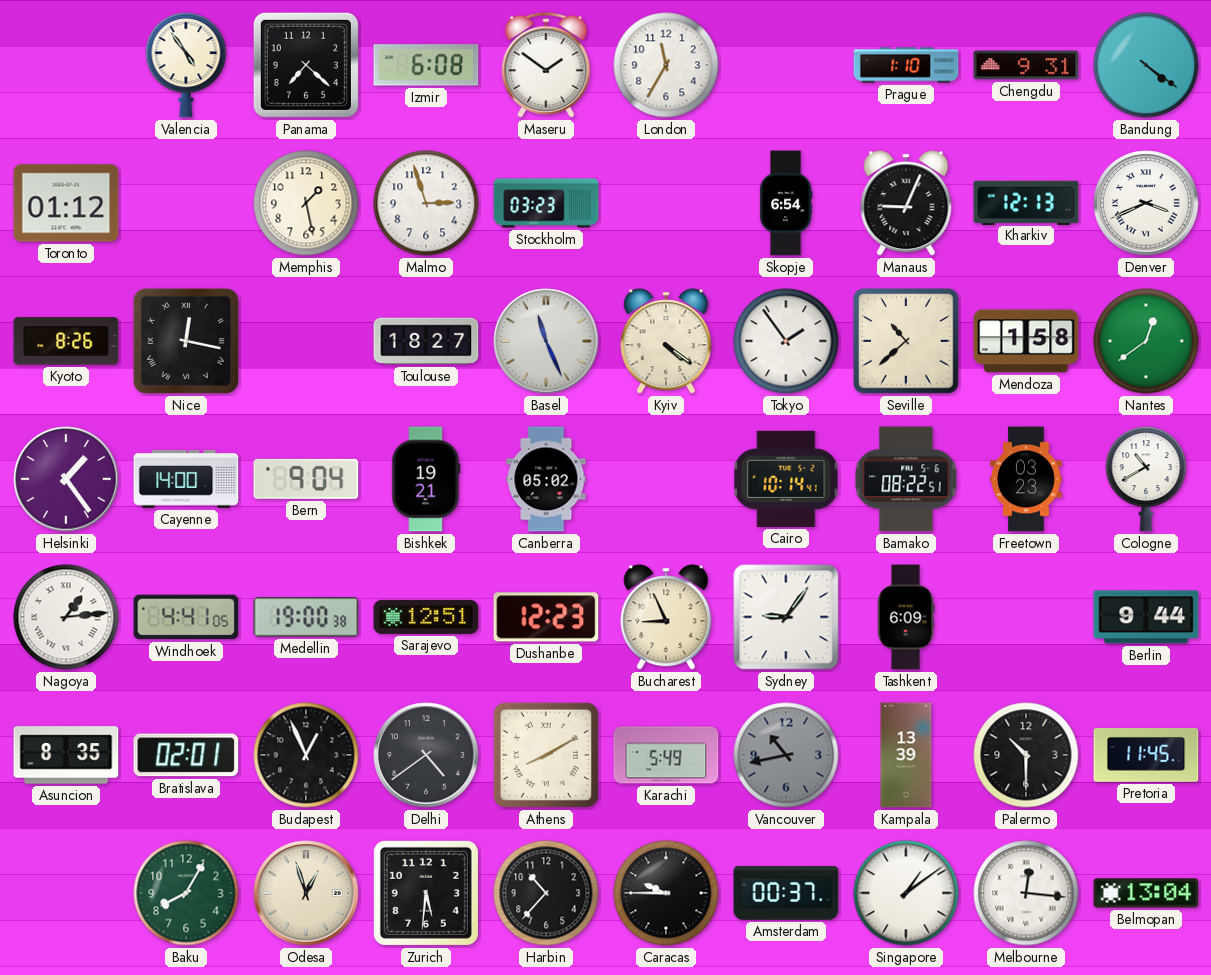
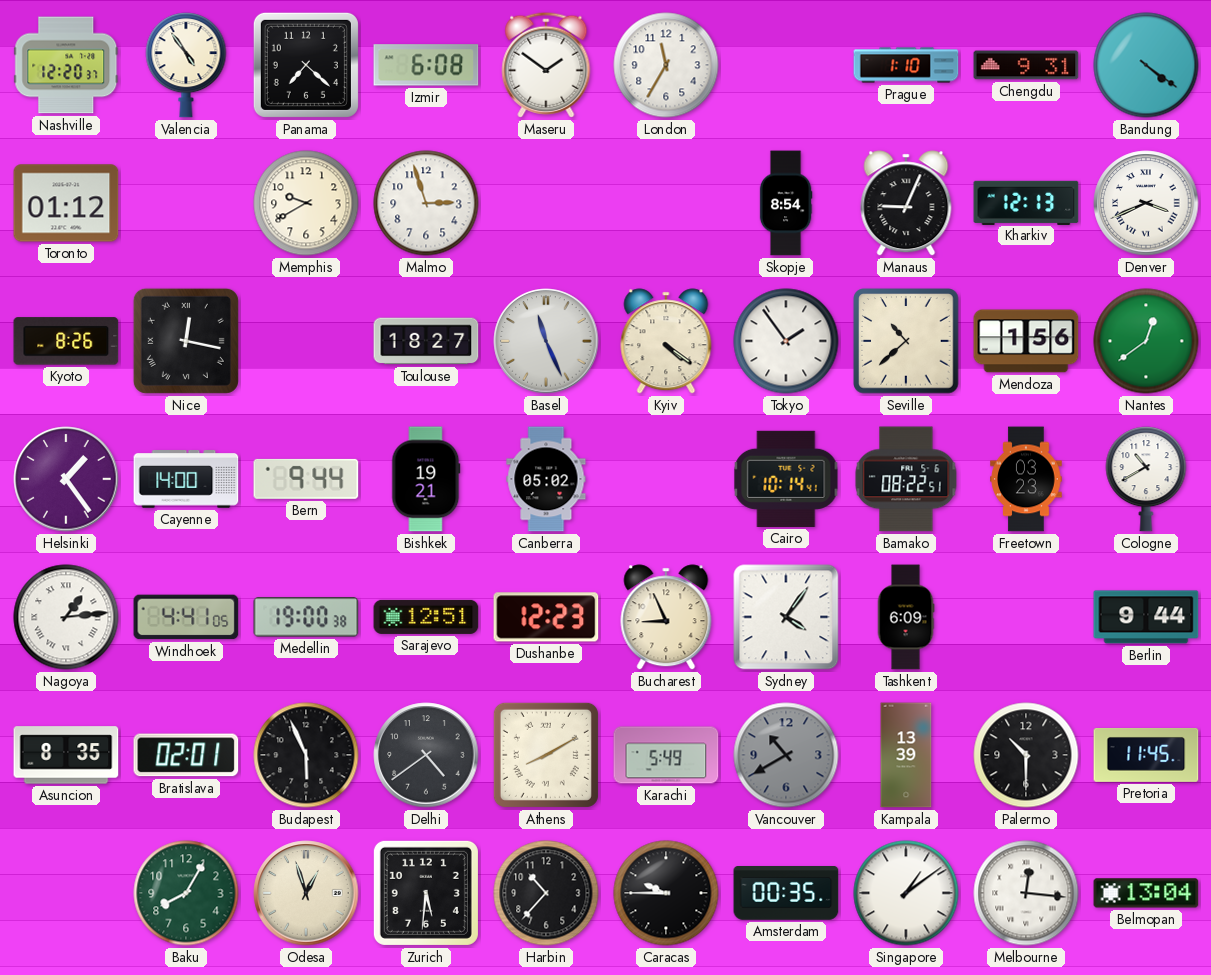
Nashville: none -> 12:20 (66, 65)
Memphis: 1:28 -> 9:40 (306, 203)
Stockholm: 03:23 -> none (546, 203)
Skopje: 6:54 -> 8:54 (786, 203)
Mendoza: 1:58 -> 1:56 (1026, 341)
Bern: 9:04 -> 9:44 (306, 479)
Sydney: 9:06 -> 4:06 (786, 617)
Budapest: 12:56 -> 5:56 (306, 755)
Vancouver: 10:43 -> 10:40 (786, 755)
Amsterdam: 00:37 -> 00:35 (786, 893)
